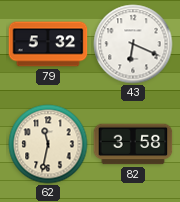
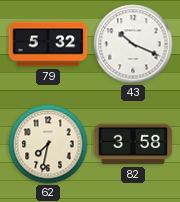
43: 6:19 -> 10:19 (133, 44)
62: 11:32 -> 7:32 (48, 144)
